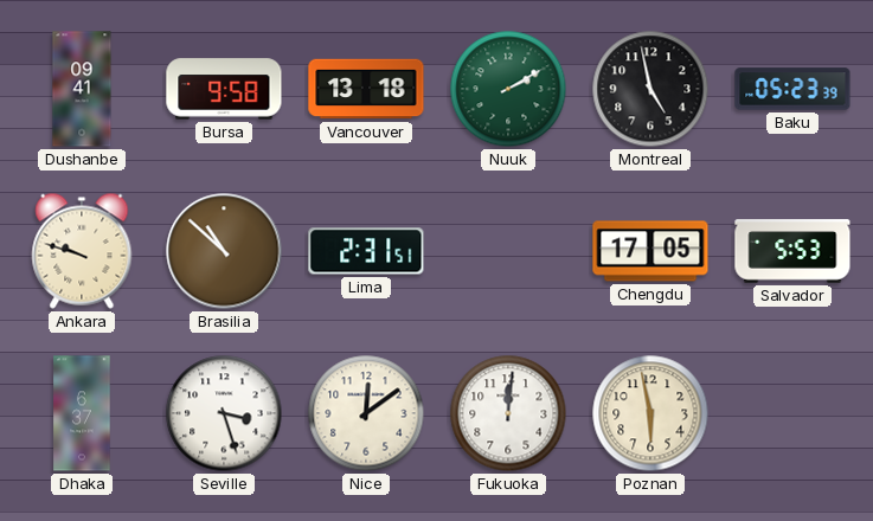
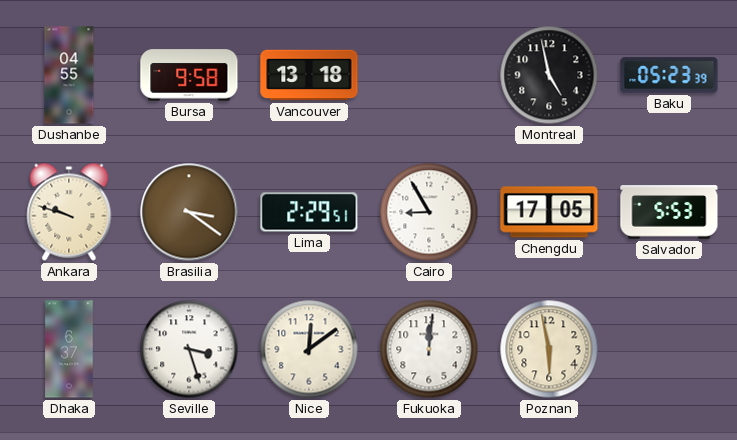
Dushanbe: 09:41 -> 04:55 (69, 75)
Nuuk: 2:10 -> none (508, 89)
Brasilia: 10:52 -> 3:21 (189, 212)
Lima: 2:31 -> 2:29 (309, 212)
Cairo: none -> 8:55 (429, 212)
